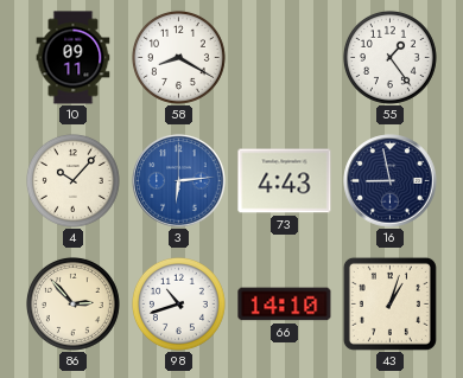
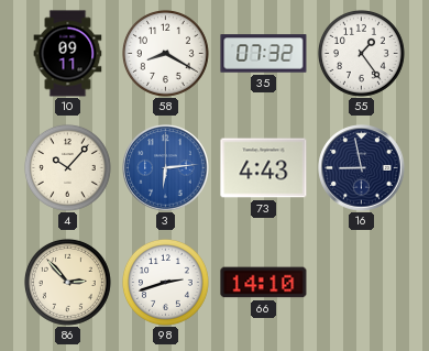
35: none -> 07:32 (264, 54)
98: 10:42 -> 2:42 (165, 282)
43: 1:03 -> none (389, 303)
